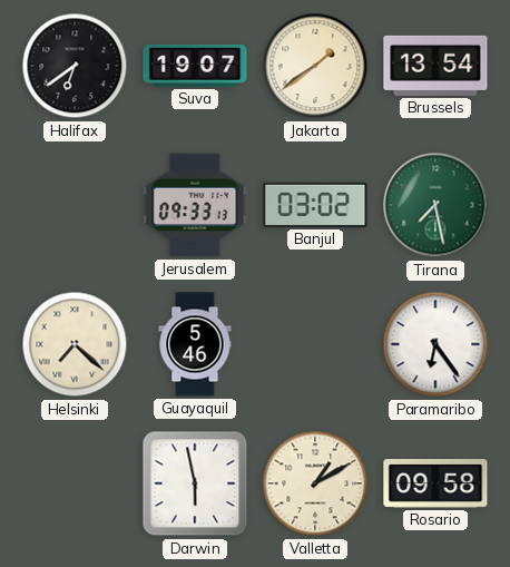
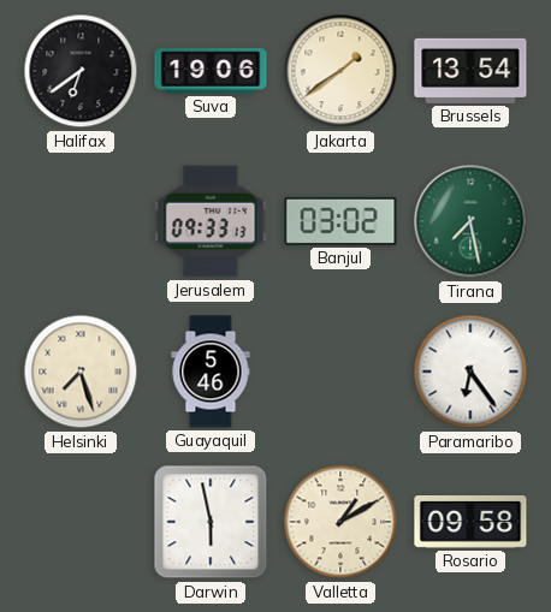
Suva: 19:07 -> 19:06 (211, 71)
Helsinki: 7:22 -> 7:27 (81, 372)
